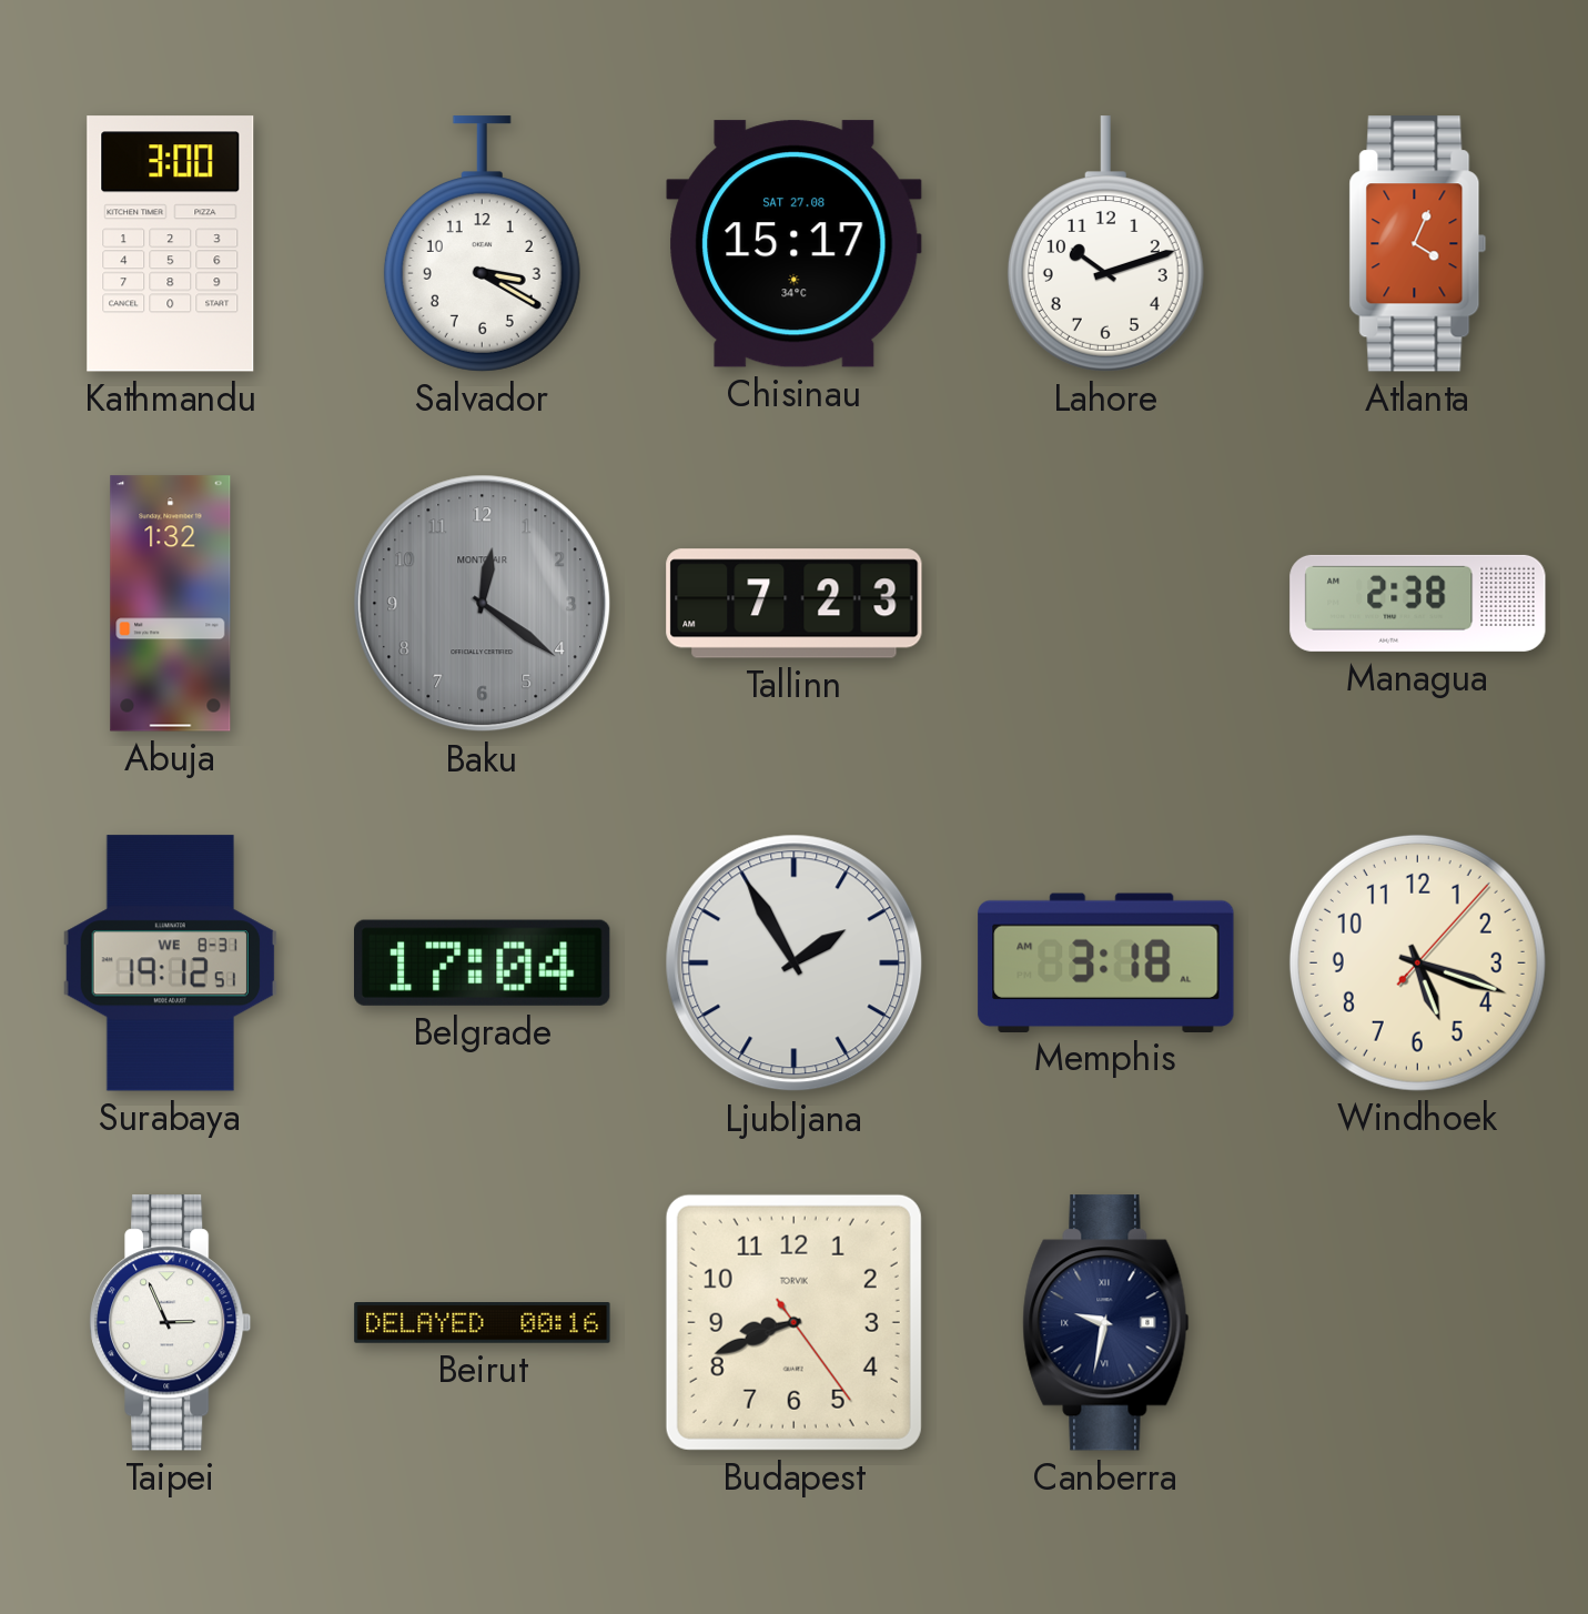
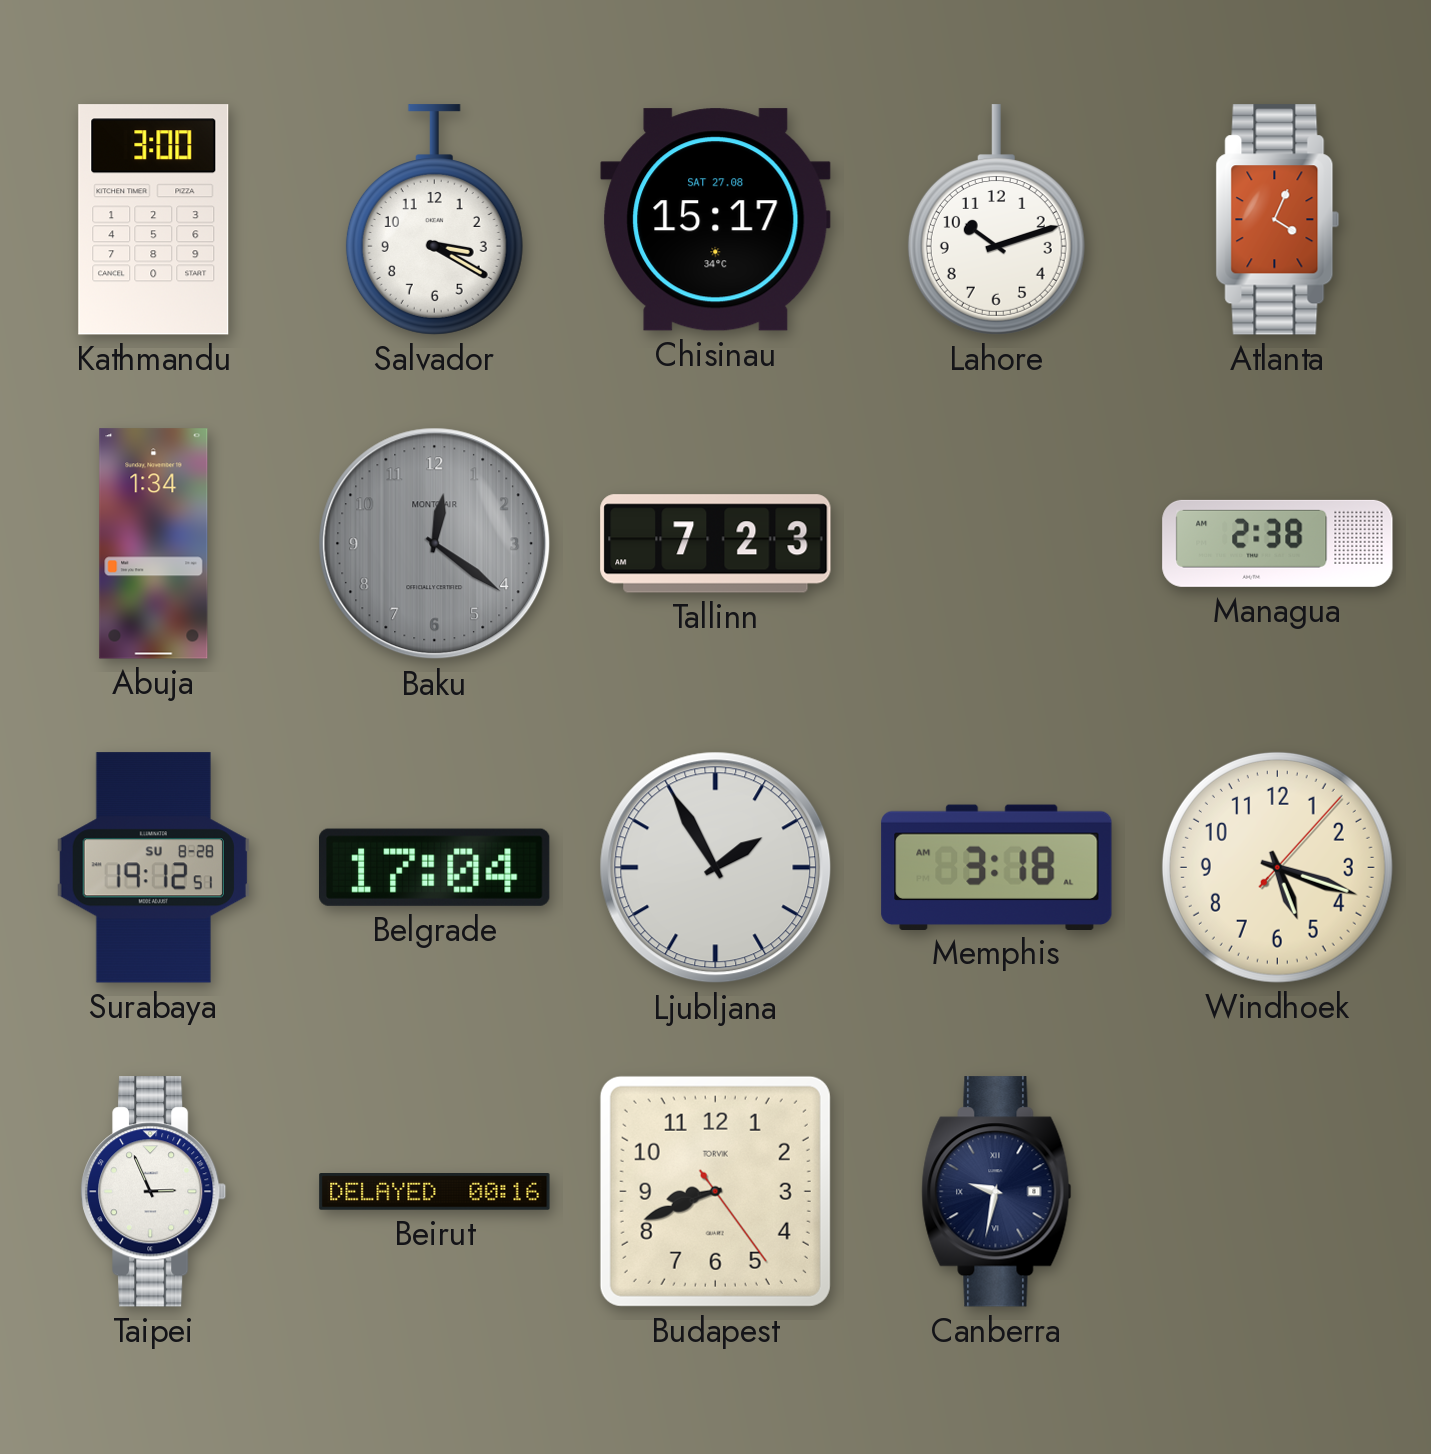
Abuja: 1:32 -> 1:34 (154, 544)
Surabaya date: WE 8-31 -> SU 8-28 (153, 868)
